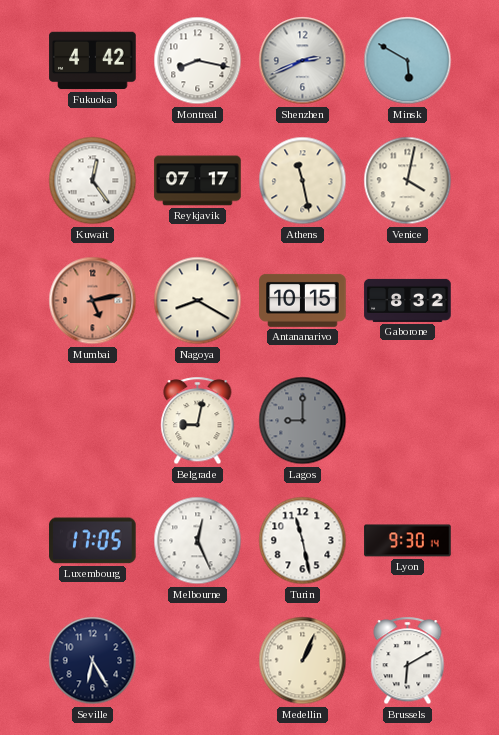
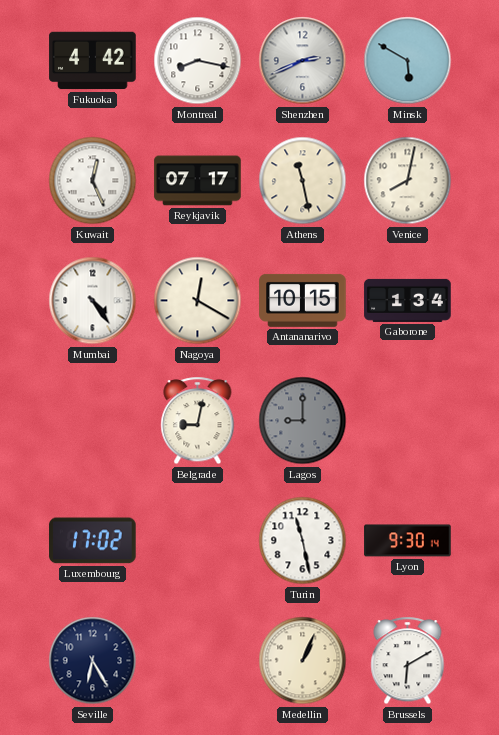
Kuwait: 12:24 -> 12:26 (93, 181)
Venice: 4:02 -> 8:02 (408, 181)
Mumbai: 5:13 -> 4:24 (93, 301)
Mumbai dial: salmon -> white (93, 301)
Nagoya: 8:20 -> 12:20 (198, 301)
Gaborone: 8:32 -> 1:34 (408, 300)
Luxembourg: 17:05 -> 17:02 (93, 541)
Melbourne: 12:26 -> none (198, 541)
